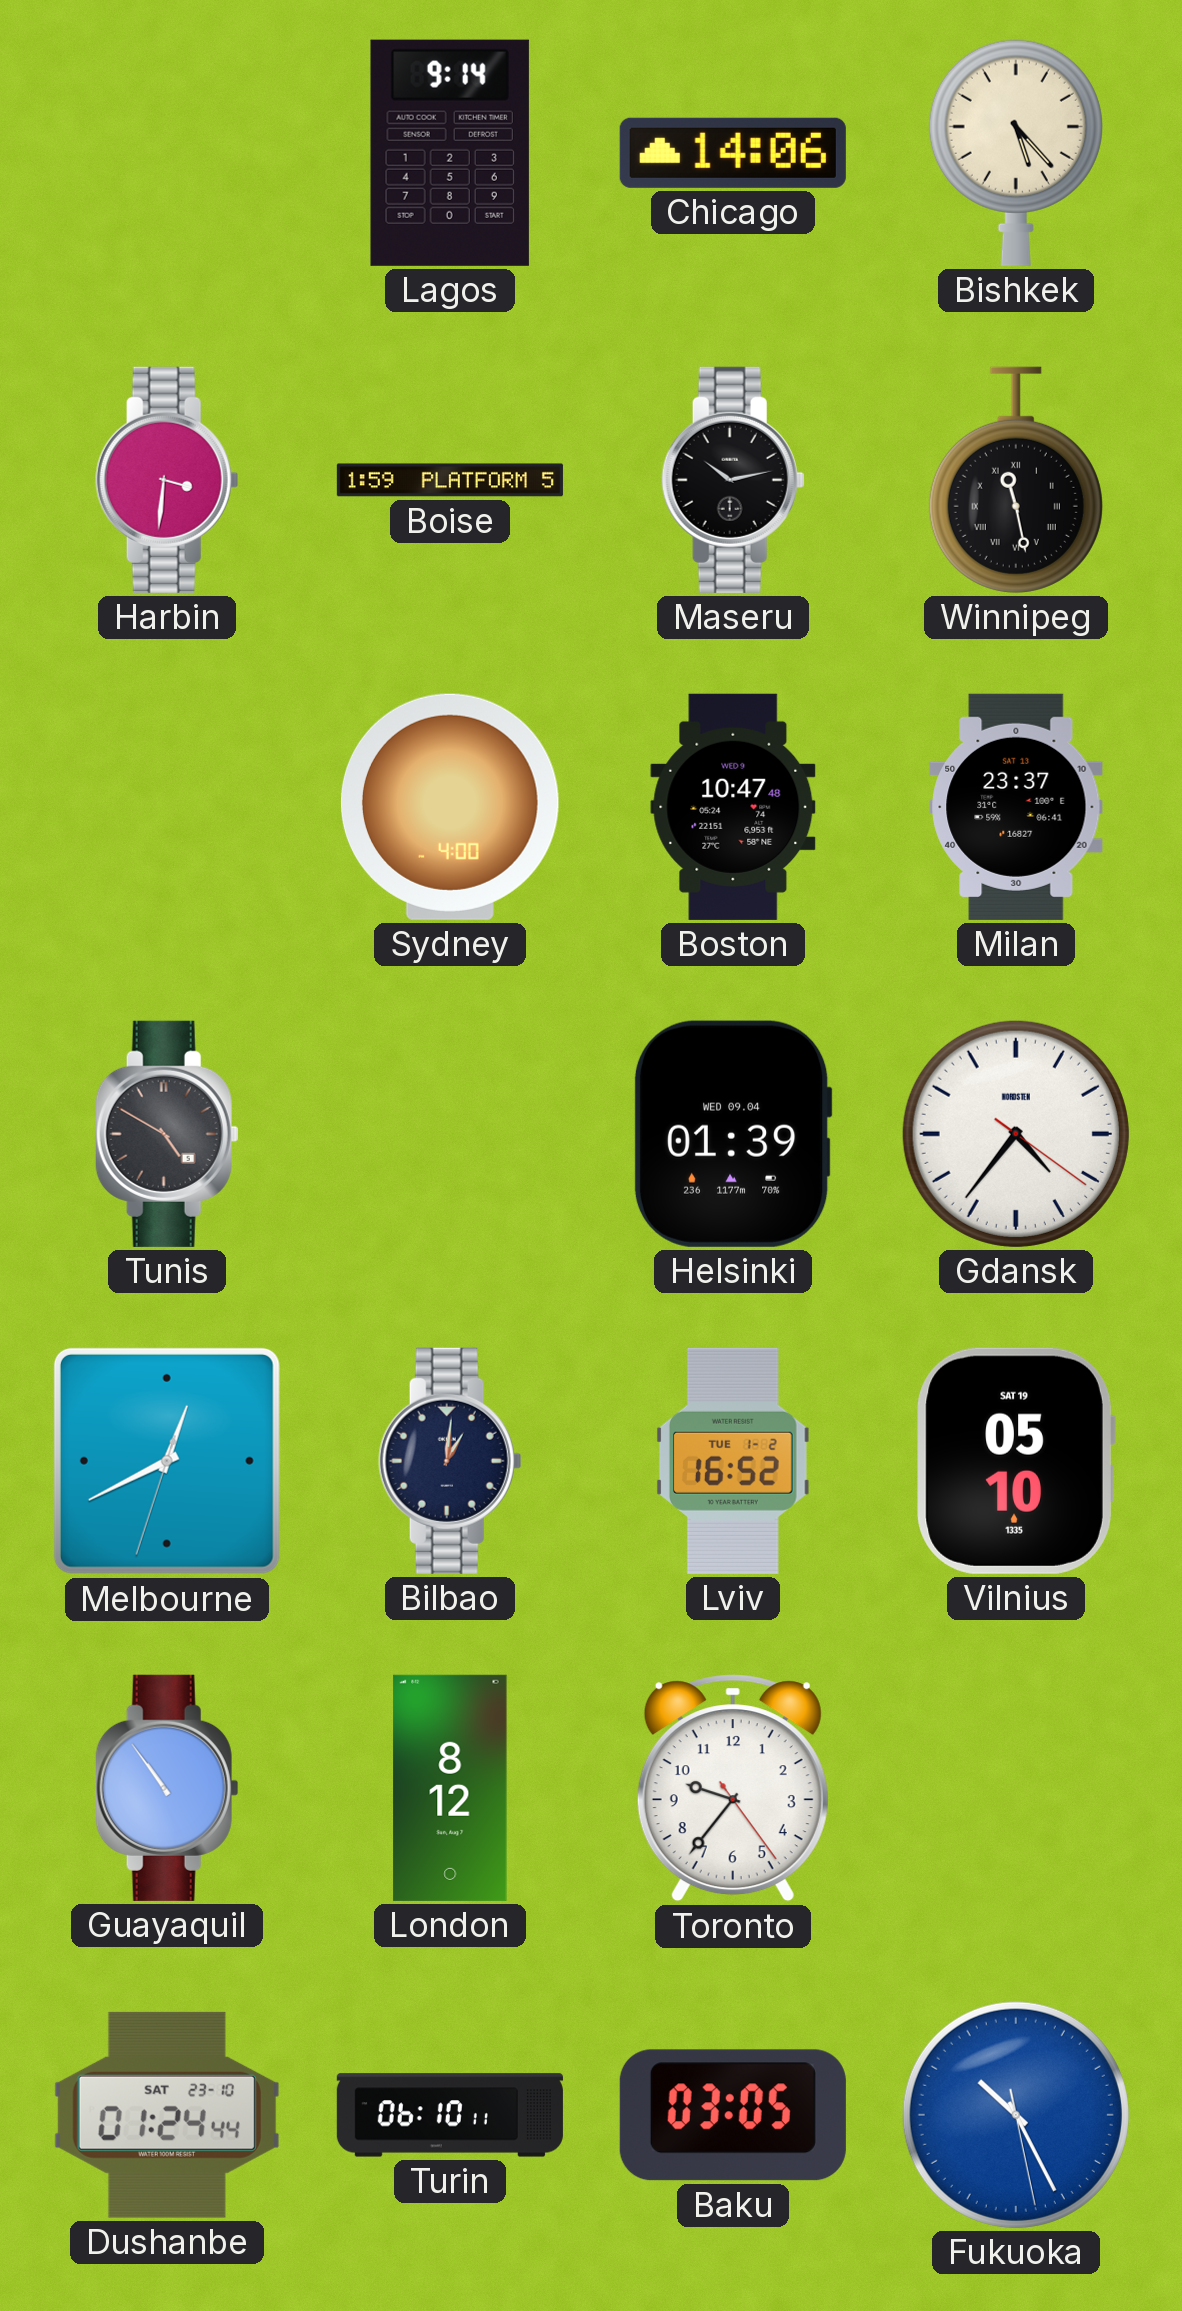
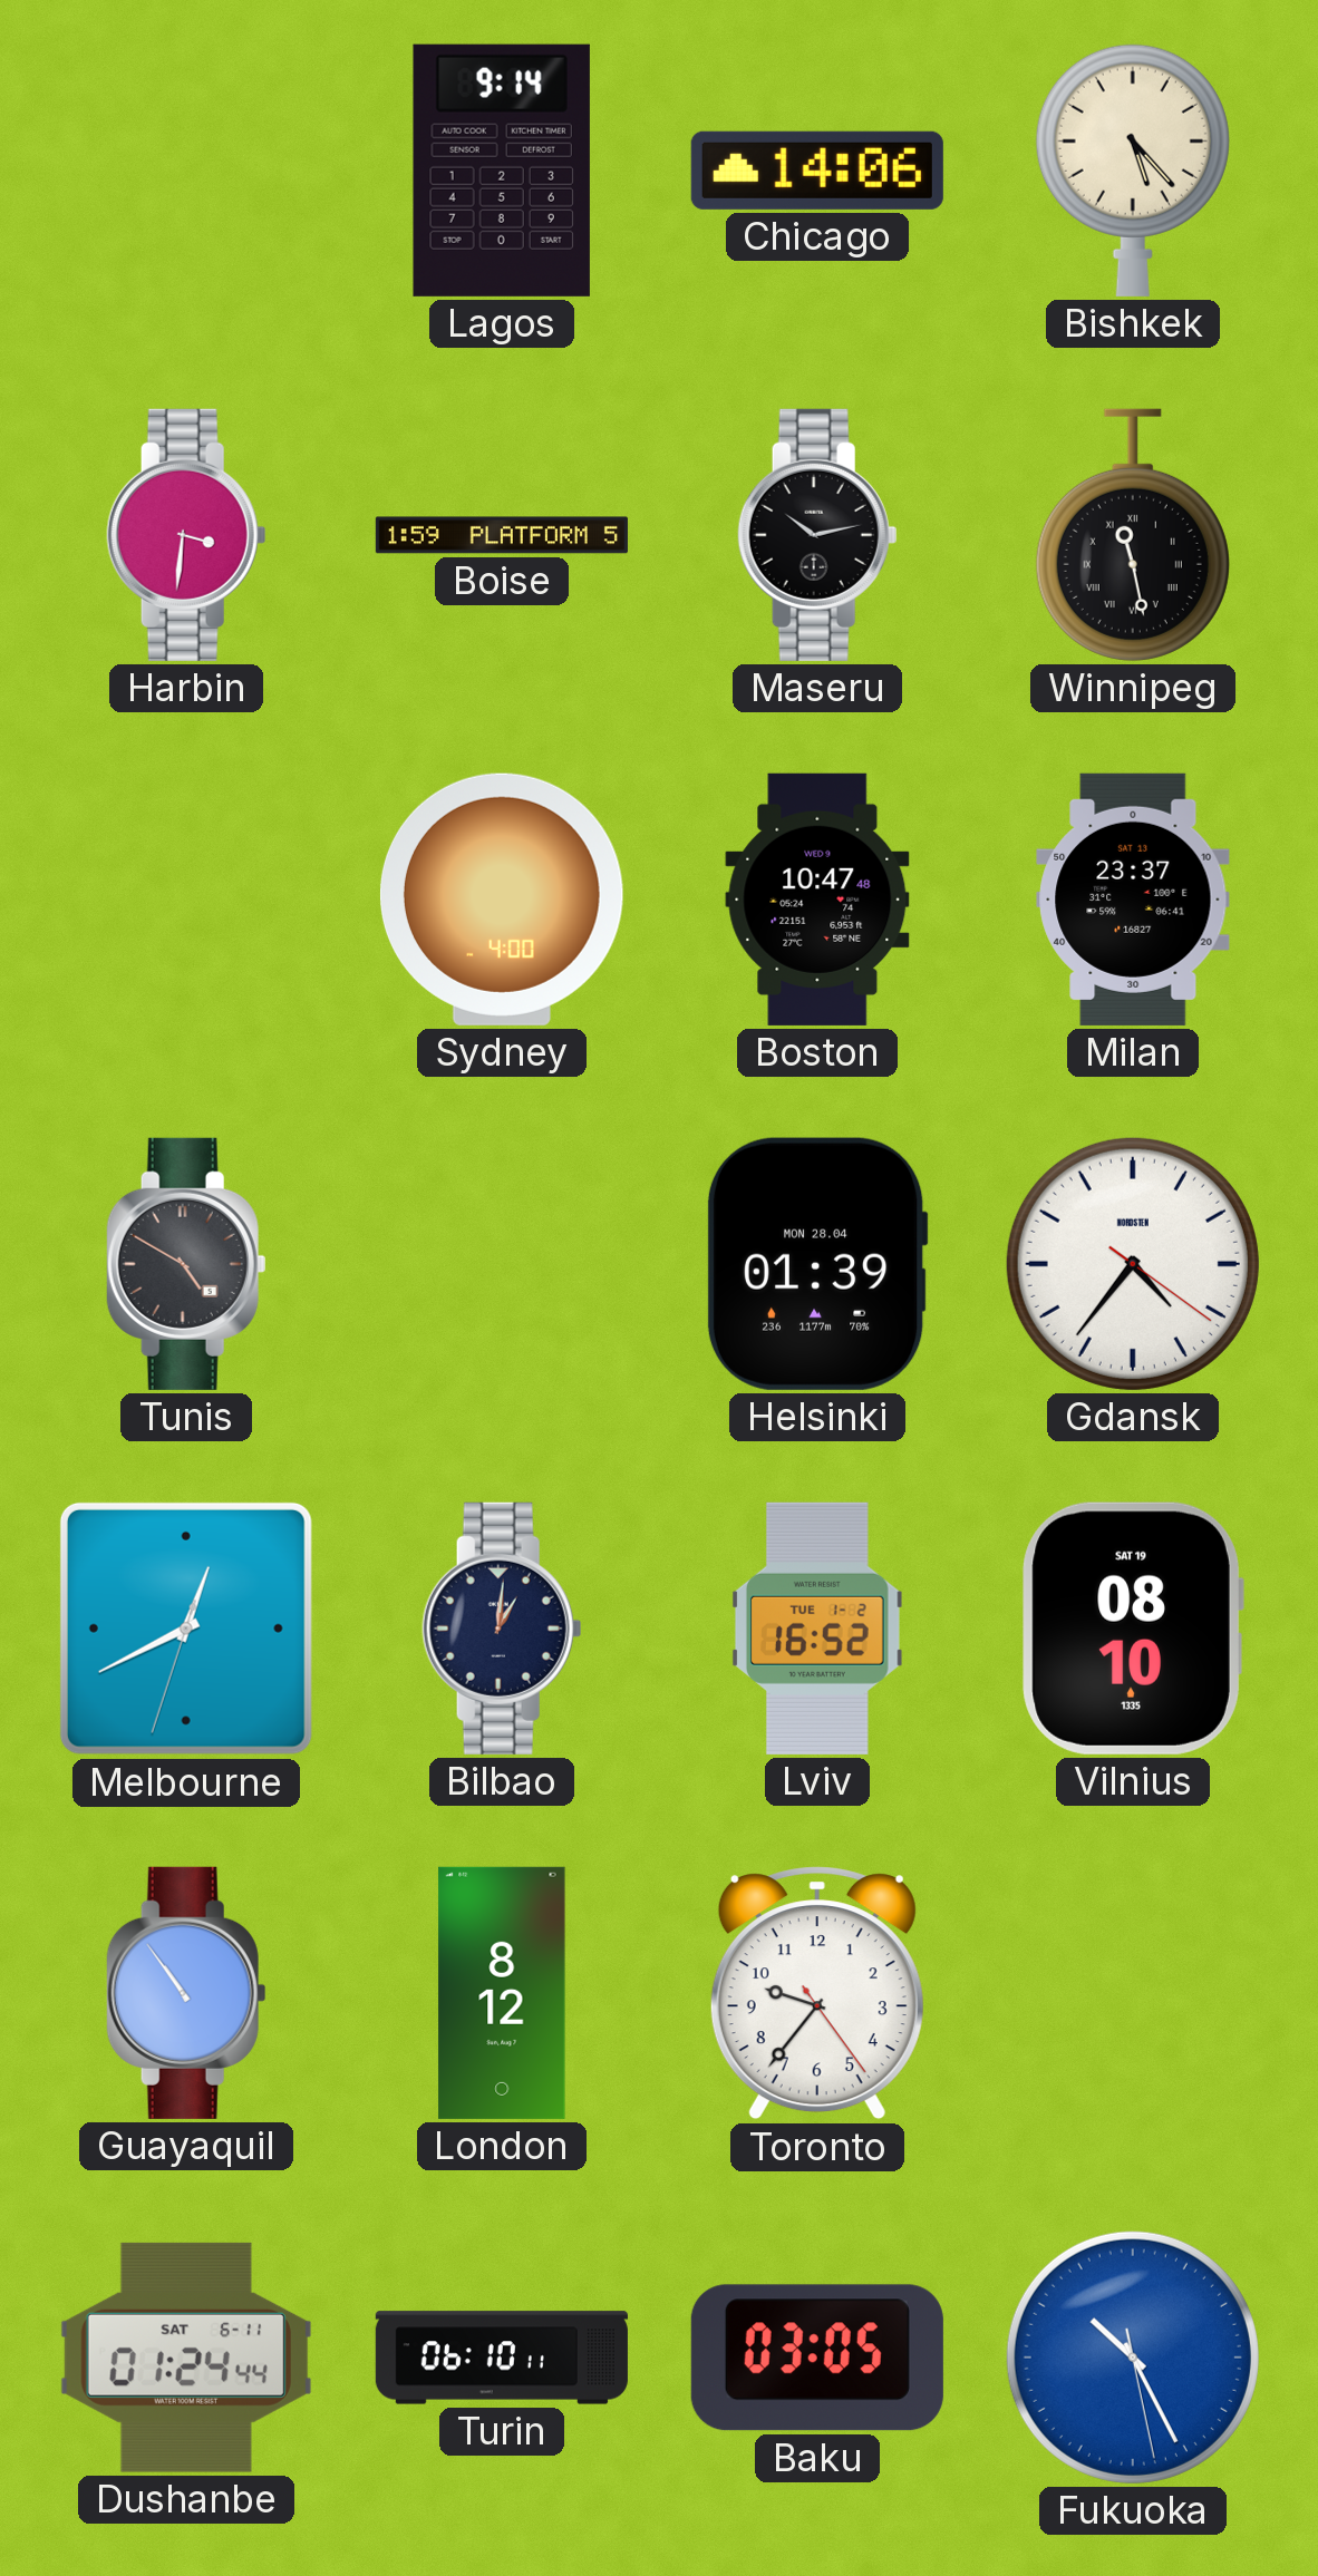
Helsinki date: WED 09.04 -> MON 28.04 (817, 1264)
Vilnius: 05:10 -> 08:10 (1133, 1629)
Dushanbe date: SAT 23-10 -> SAT 6-11 (186, 2358)
